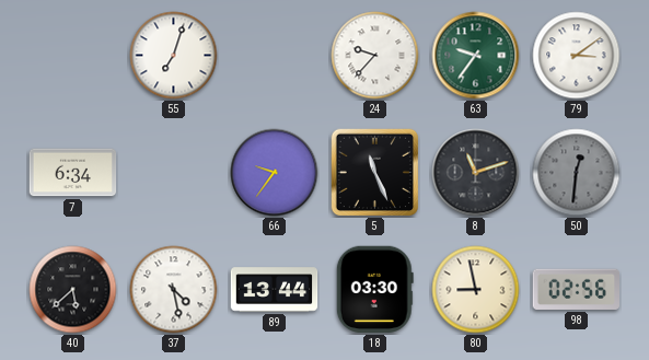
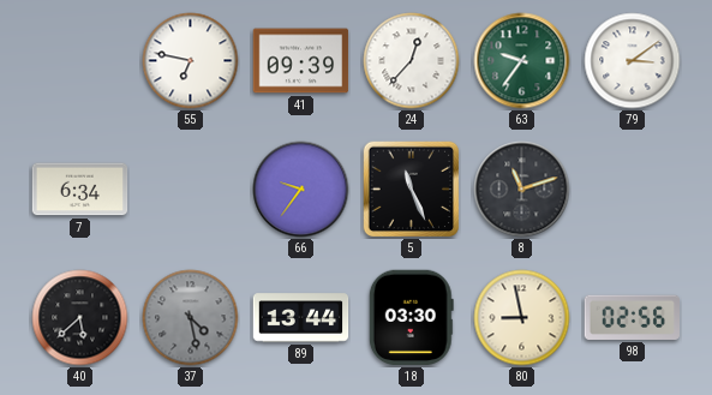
55: 7:03 -> 6:47 (191, 61)
41: none -> 09:39 (301, 61)
24: 9:37 -> 12:37 (412, 61)
50: 12:31 -> none (577, 173)
37 dial: white -> grey (191, 318)
